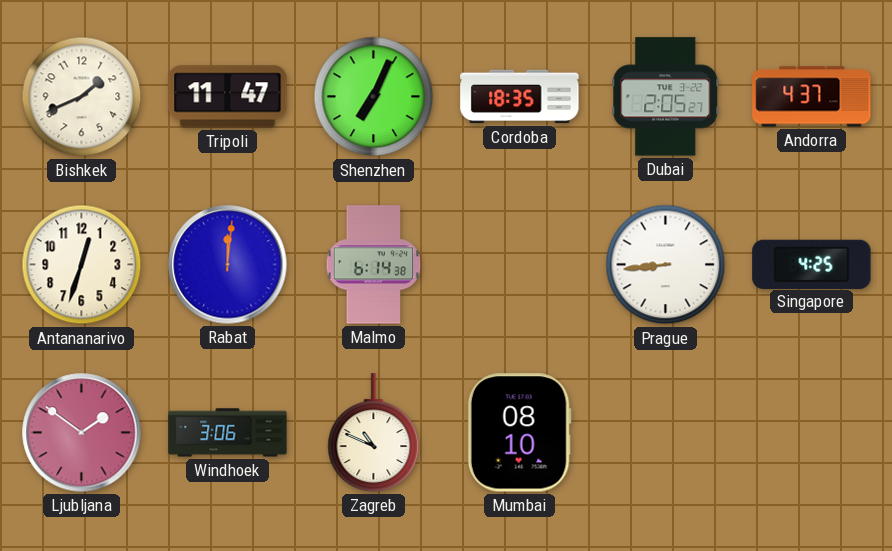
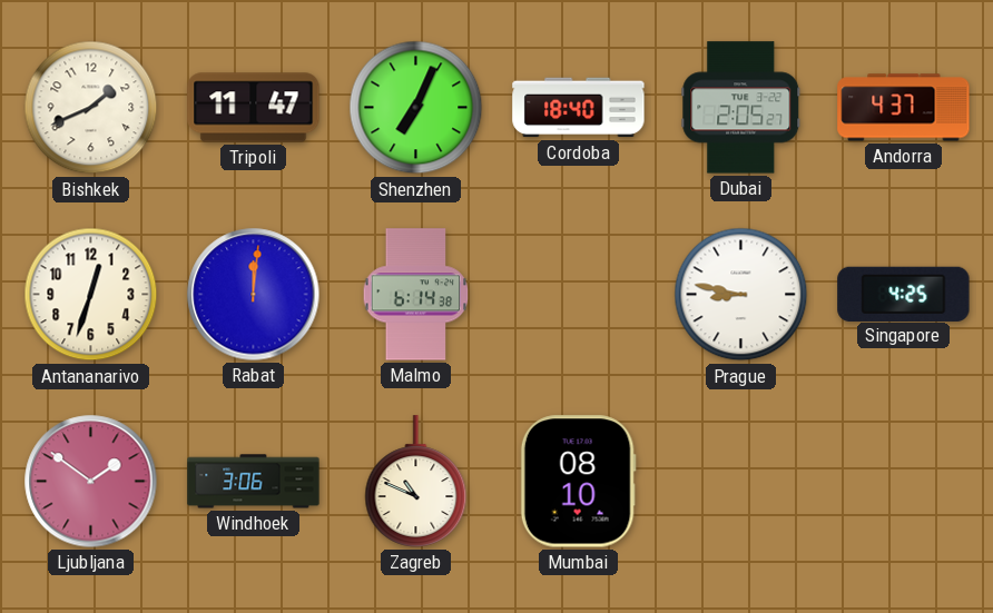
Cordoba: 18:35 -> 18:40 (579, 108)
Prague: 8:44 -> 8:47 (741, 295)
